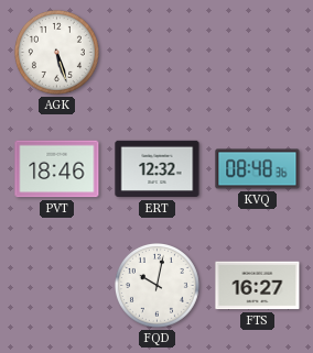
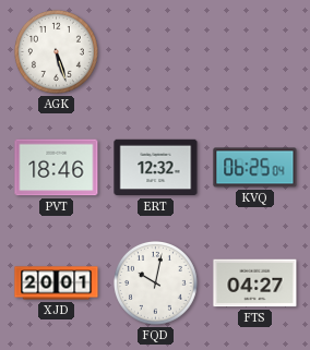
KVQ: 08:48 -> 06:25 (255, 168)
XJD: none -> 20:01 (57, 283)
FTS: 16:27 -> 04:27 (255, 283)
